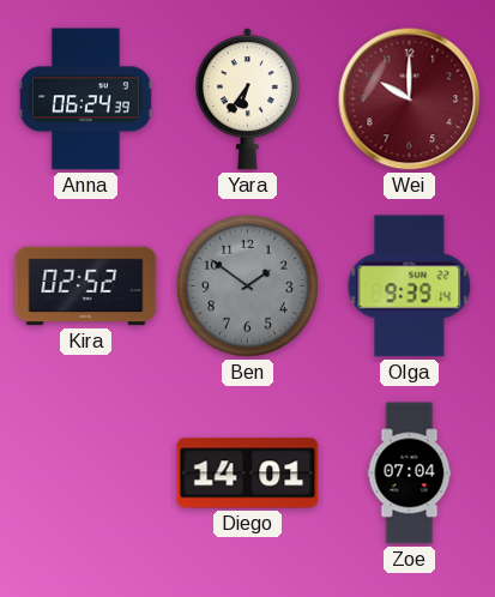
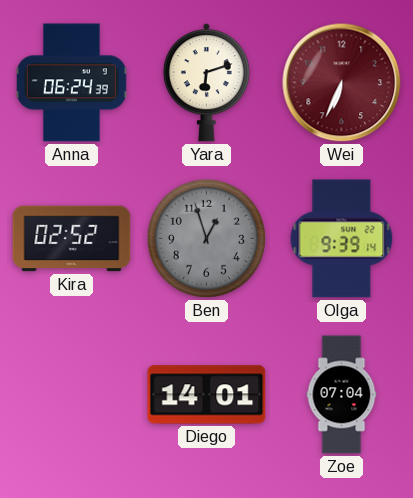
Yara: 6:36 -> 6:12 (206, 83)
Wei: 10:00 -> 6:34 (342, 83)
Ben: 1:51 -> 12:57 (206, 238)
